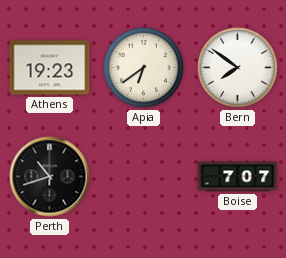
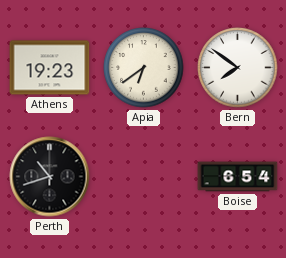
Boise: 7:07 -> 6:54 (238, 177)
